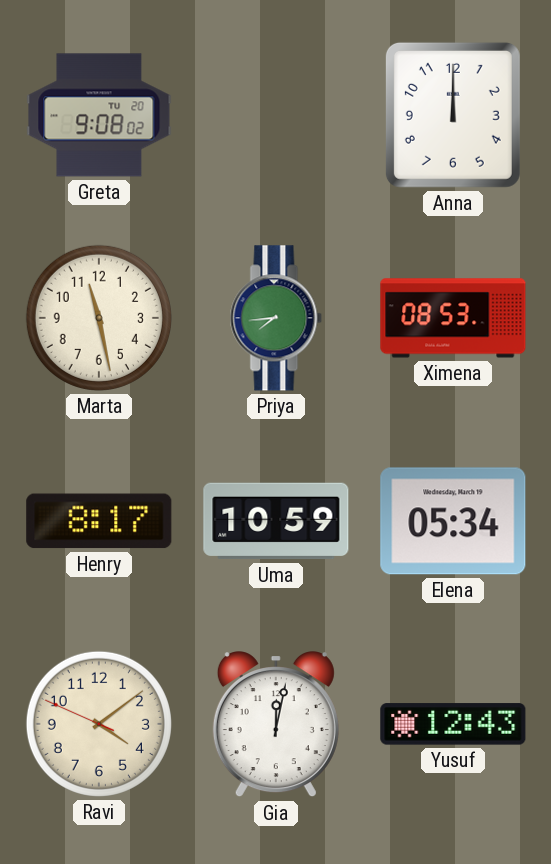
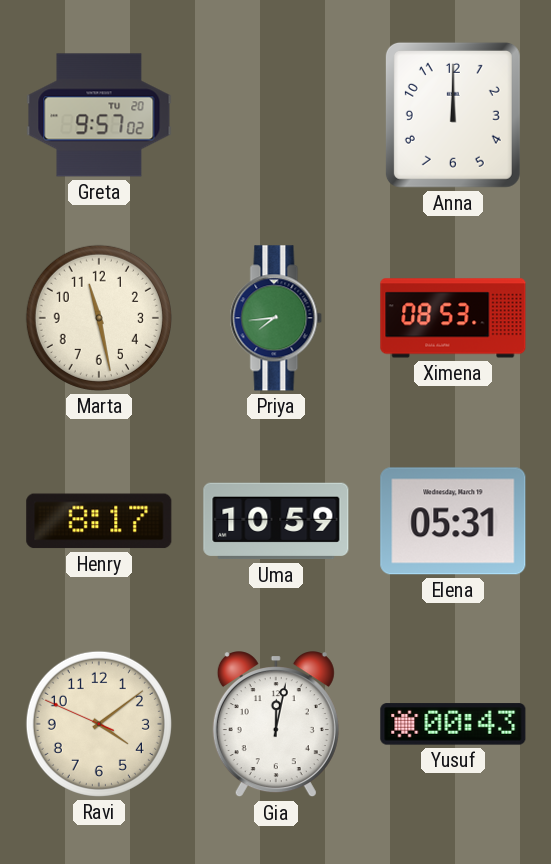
Greta: 9:08 -> 9:57 (99, 115)
Elena: 05:34 -> 05:31 (453, 521)
Yusuf: 12:43 -> 00:43 (453, 724)
